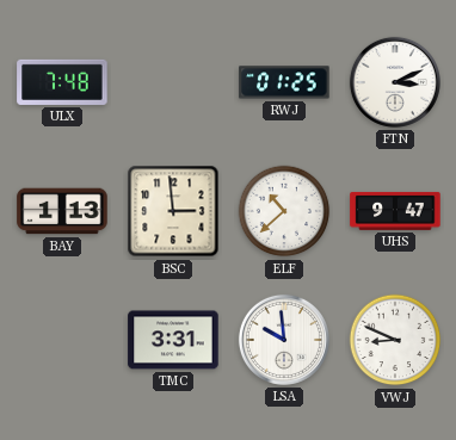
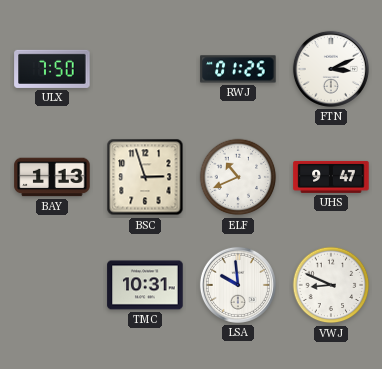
ULX: 7:48 -> 7:50 (52, 69)
BSC: 2:59 -> 2:57 (145, 177)
ELF: 10:38 -> 10:41 (238, 177)
TMC: 3:31 -> 10:31 (145, 285)
